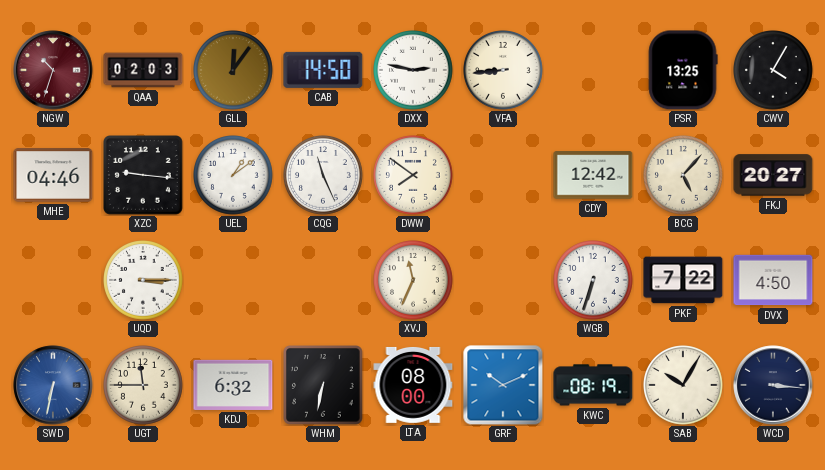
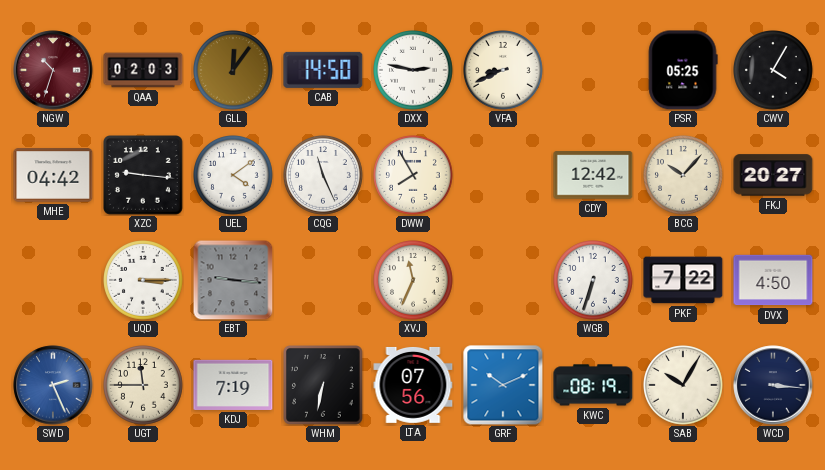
VFA: 8:44 -> 8:41 (504, 71)
PSR: 13:25 -> 05:25 (683, 70)
MHE: 04:46 -> 04:42 (53, 175)
UEL: 1:09 -> 4:09 (234, 176)
DWW: 7:51 -> 7:55 (414, 176)
BCG: 5:07 -> 10:07 (684, 176)
EBT: none -> 9:16 (233, 280)
SWD: 6:32 -> 2:26 (53, 385)
KDJ: 6:32 -> 7:19 (233, 385)
LTA: 08:00 -> 07:56 (413, 385)
